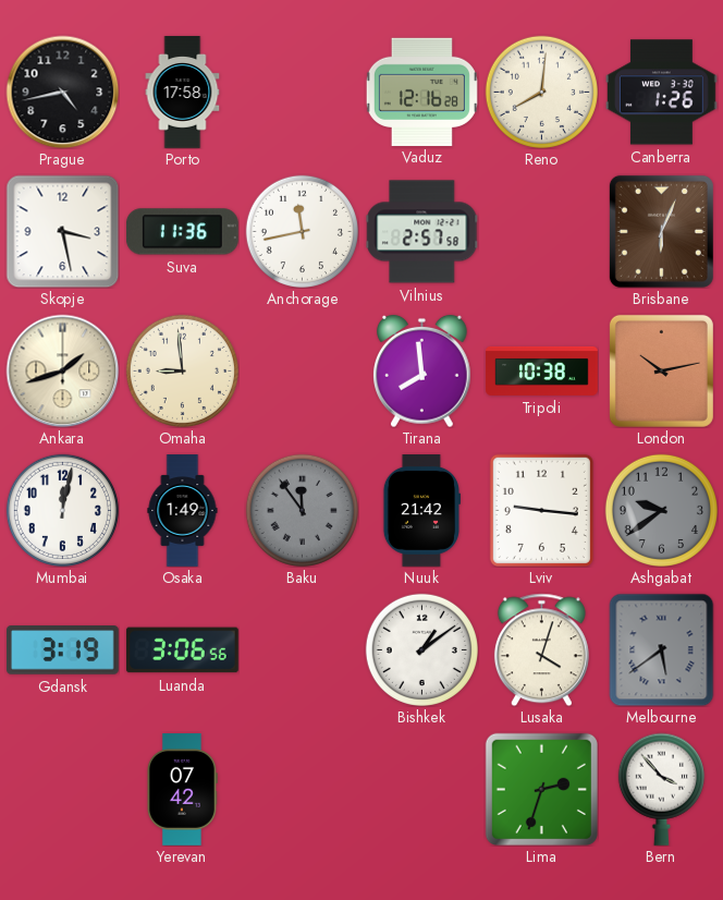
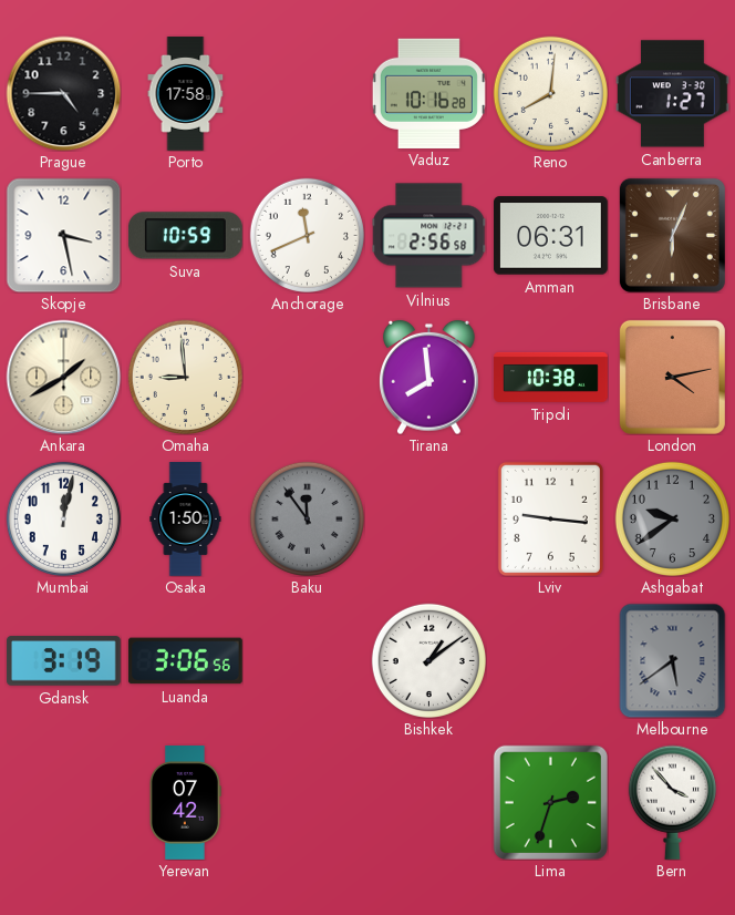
Prague: 4:43 -> 4:45 (63, 93)
Vaduz: 12:16 -> 10:16 (428, 93)
Canberra: 1:26 -> 1:27 (673, 94)
Suva: 11:36 -> 10:59 (185, 236)
Anchorage: 11:43 -> 11:41 (307, 235)
Vilnius: 2:57 -> 2:56 (428, 236)
Amman: none -> 06:31 (551, 236)
Ankara: 1:42 -> 1:40 (63, 377)
London: 10:13 -> 4:13 (672, 377)
Osaka: 1:49 -> 1:50 (186, 520)
Nuuk: 21:42 -> none (421, 511)
Lusaka: 4:03 -> none (541, 649)
